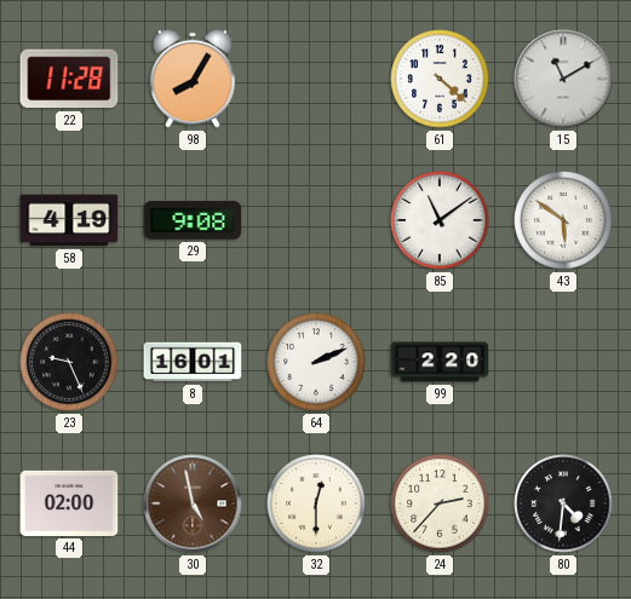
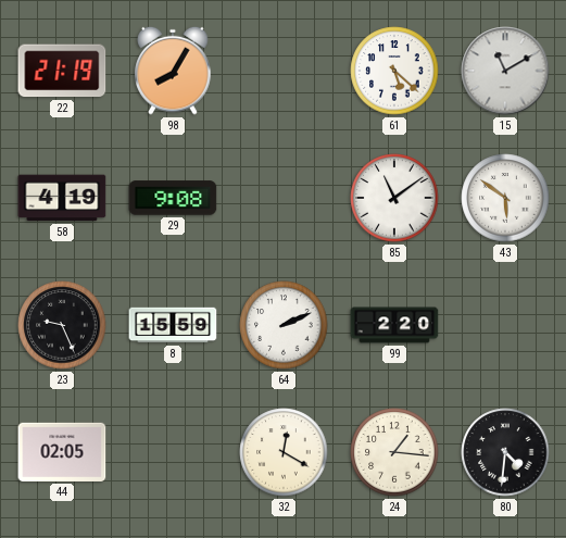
22: 11:28 -> 21:19 (62, 71)
61: 4:22 -> 5:22 (394, 71)
8: 16:01 -> 15:59 (173, 325)
44: 02:00 -> 02:05 (62, 452)
30: 4:58 -> none (193, 503)
32: 12:30 -> 12:20 (284, 452)
24: 2:37 -> 1:16 (394, 452)
